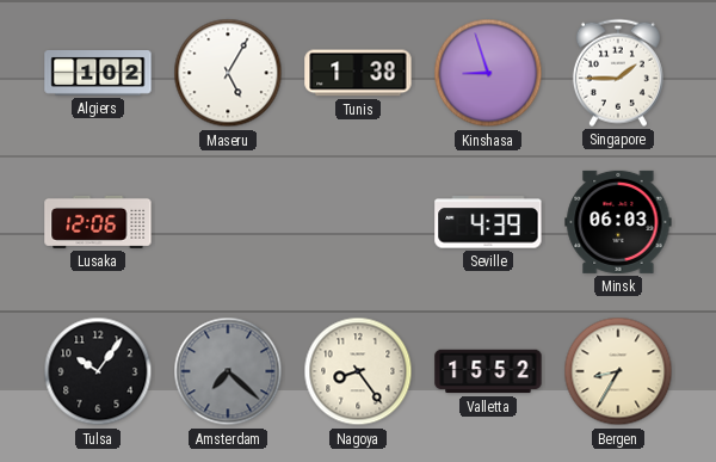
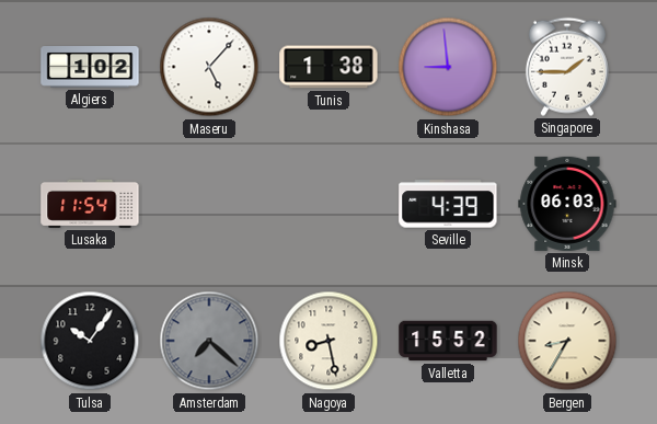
Maseru: 5:05 -> 5:07 (209, 67)
Kinshasa: 8:57 -> 8:59 (448, 67)
Lusaka: 12:06 -> 11:54 (90, 204)
Nagoya: 8:24 -> 8:28 (328, 341)
